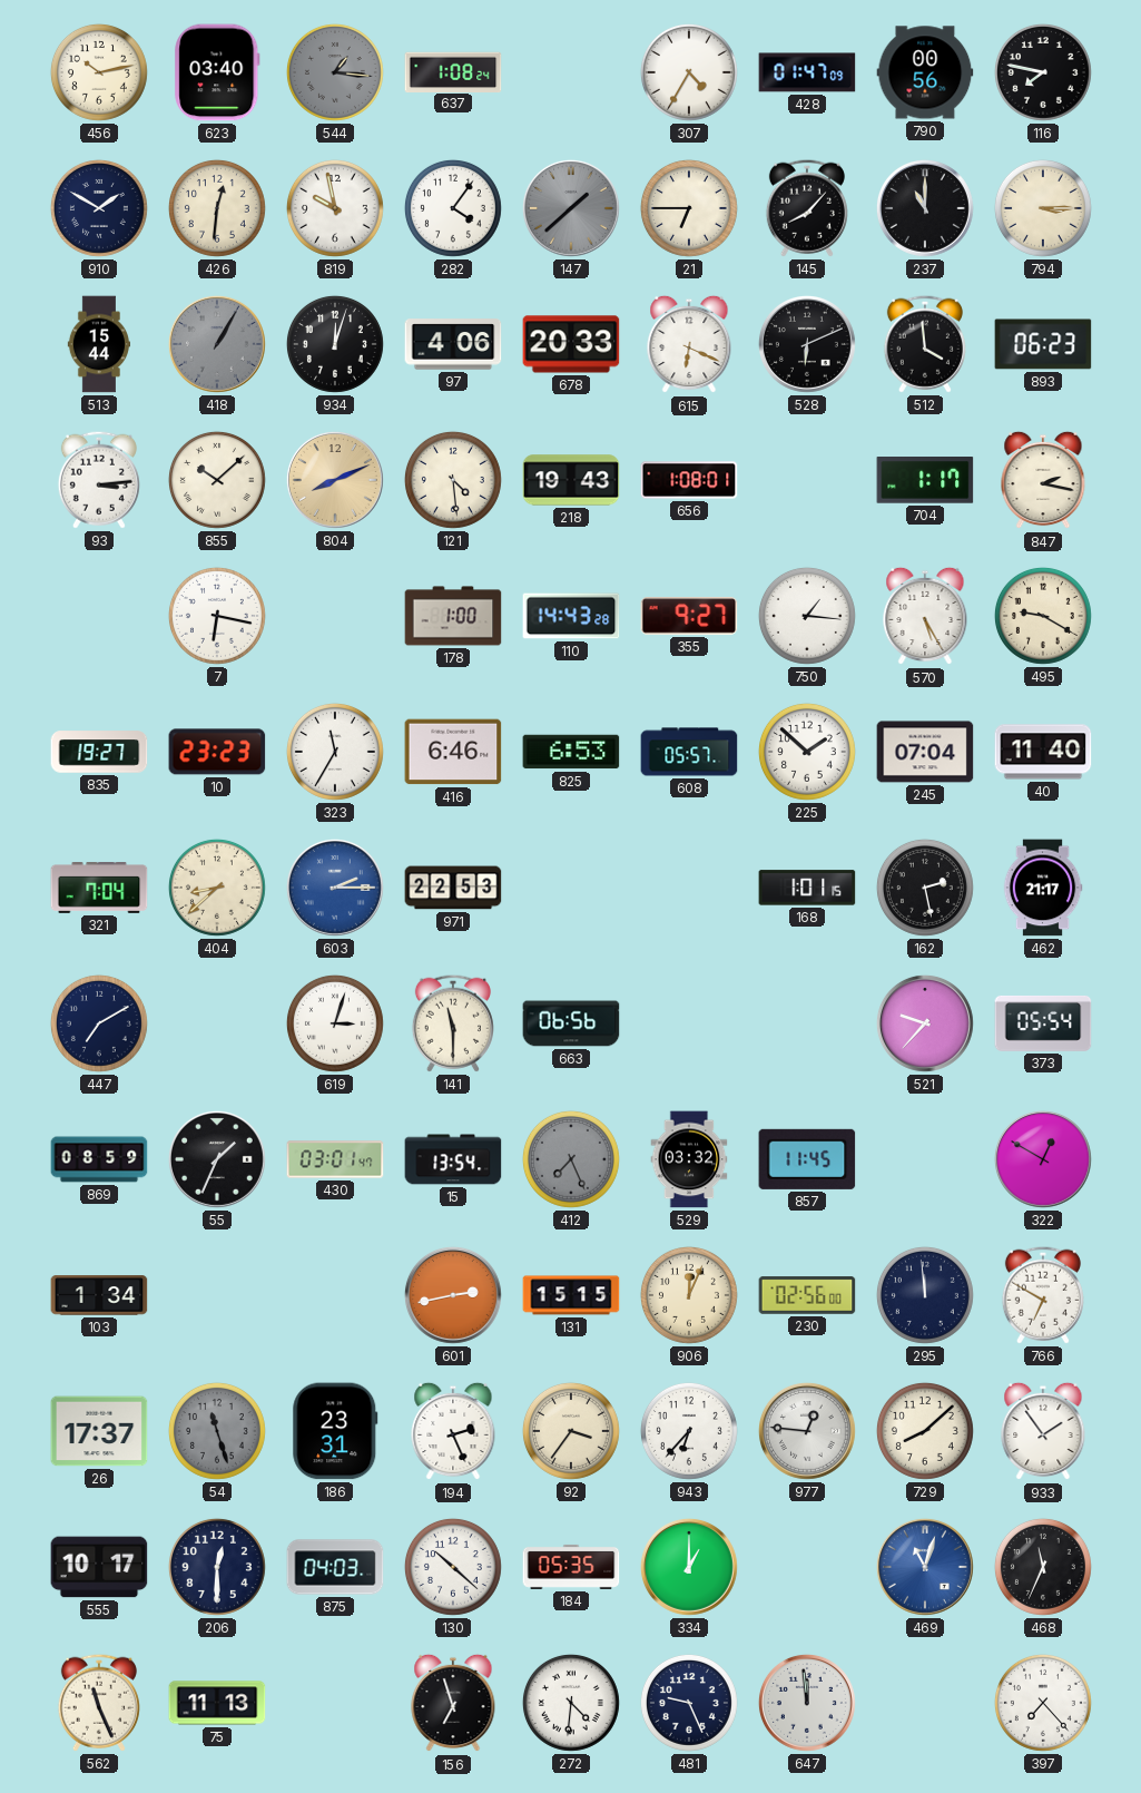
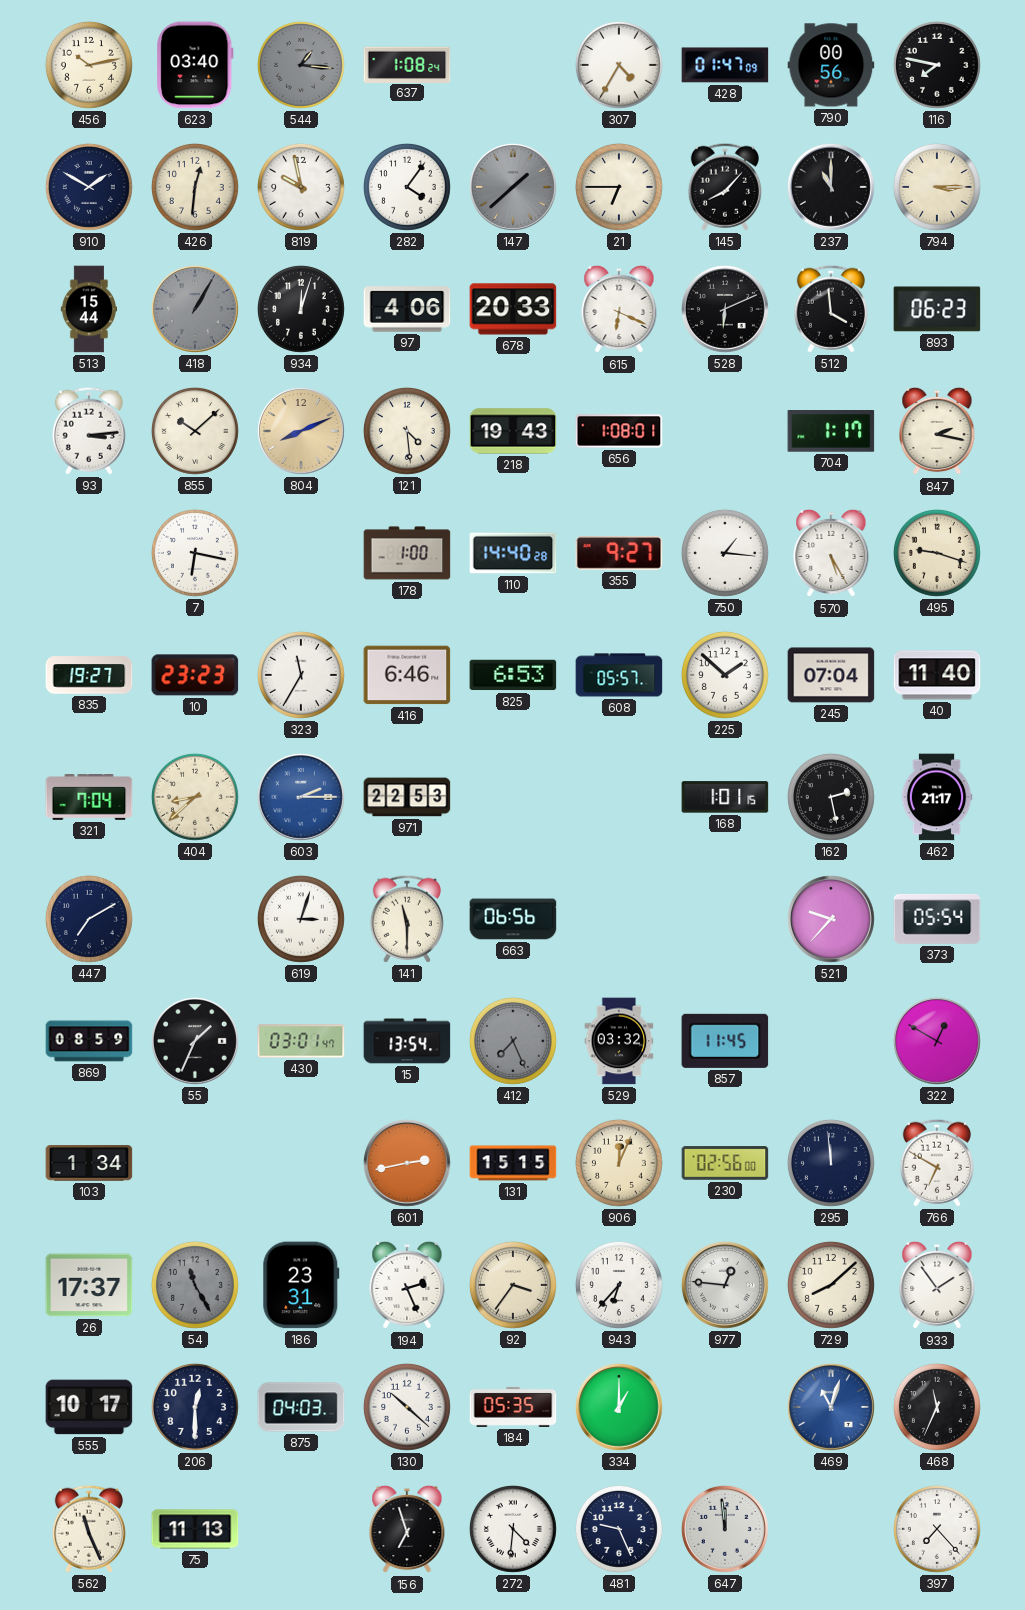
110: 14:43 -> 14:40 (513, 553)
495: 9:20 -> 9:18 (937, 553)
54: 11:27 -> 11:25 (195, 1285)
